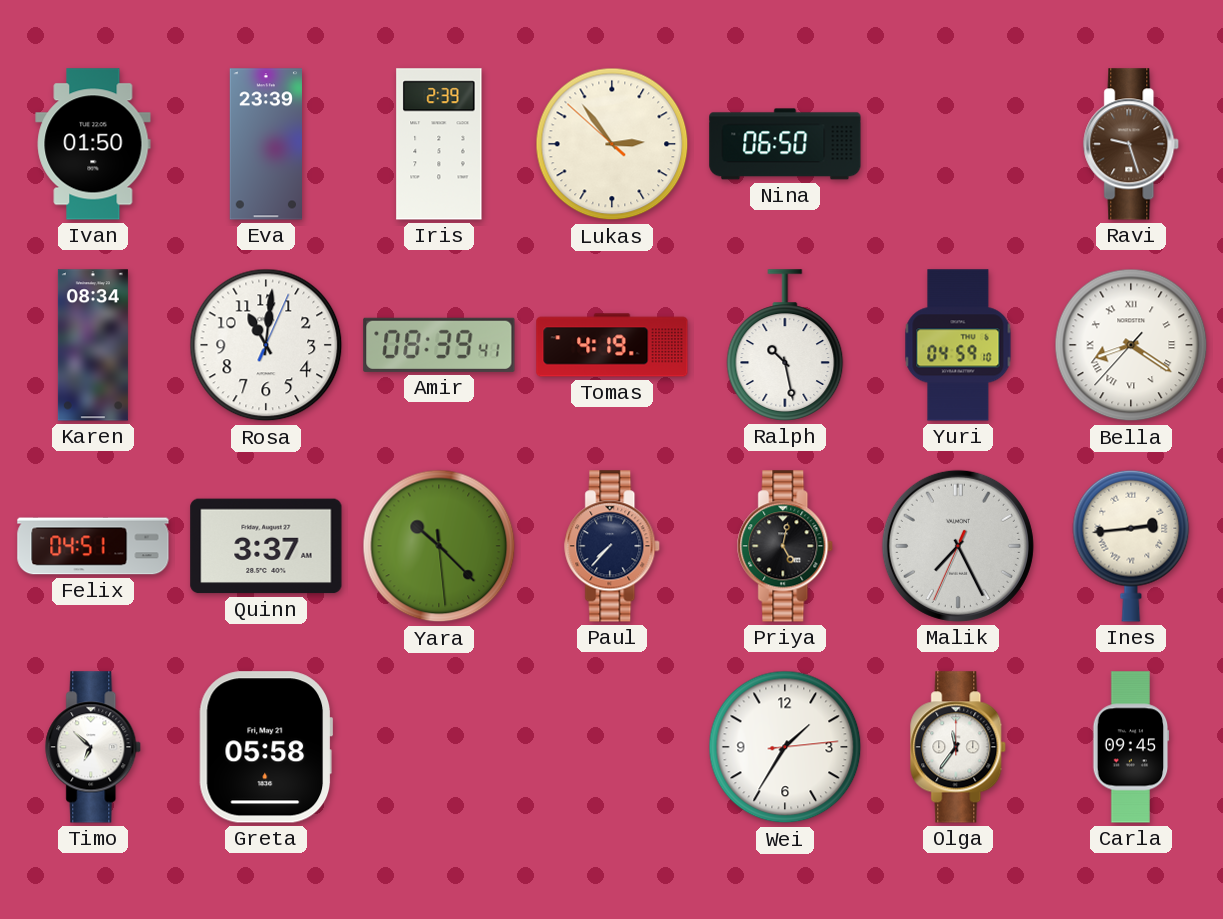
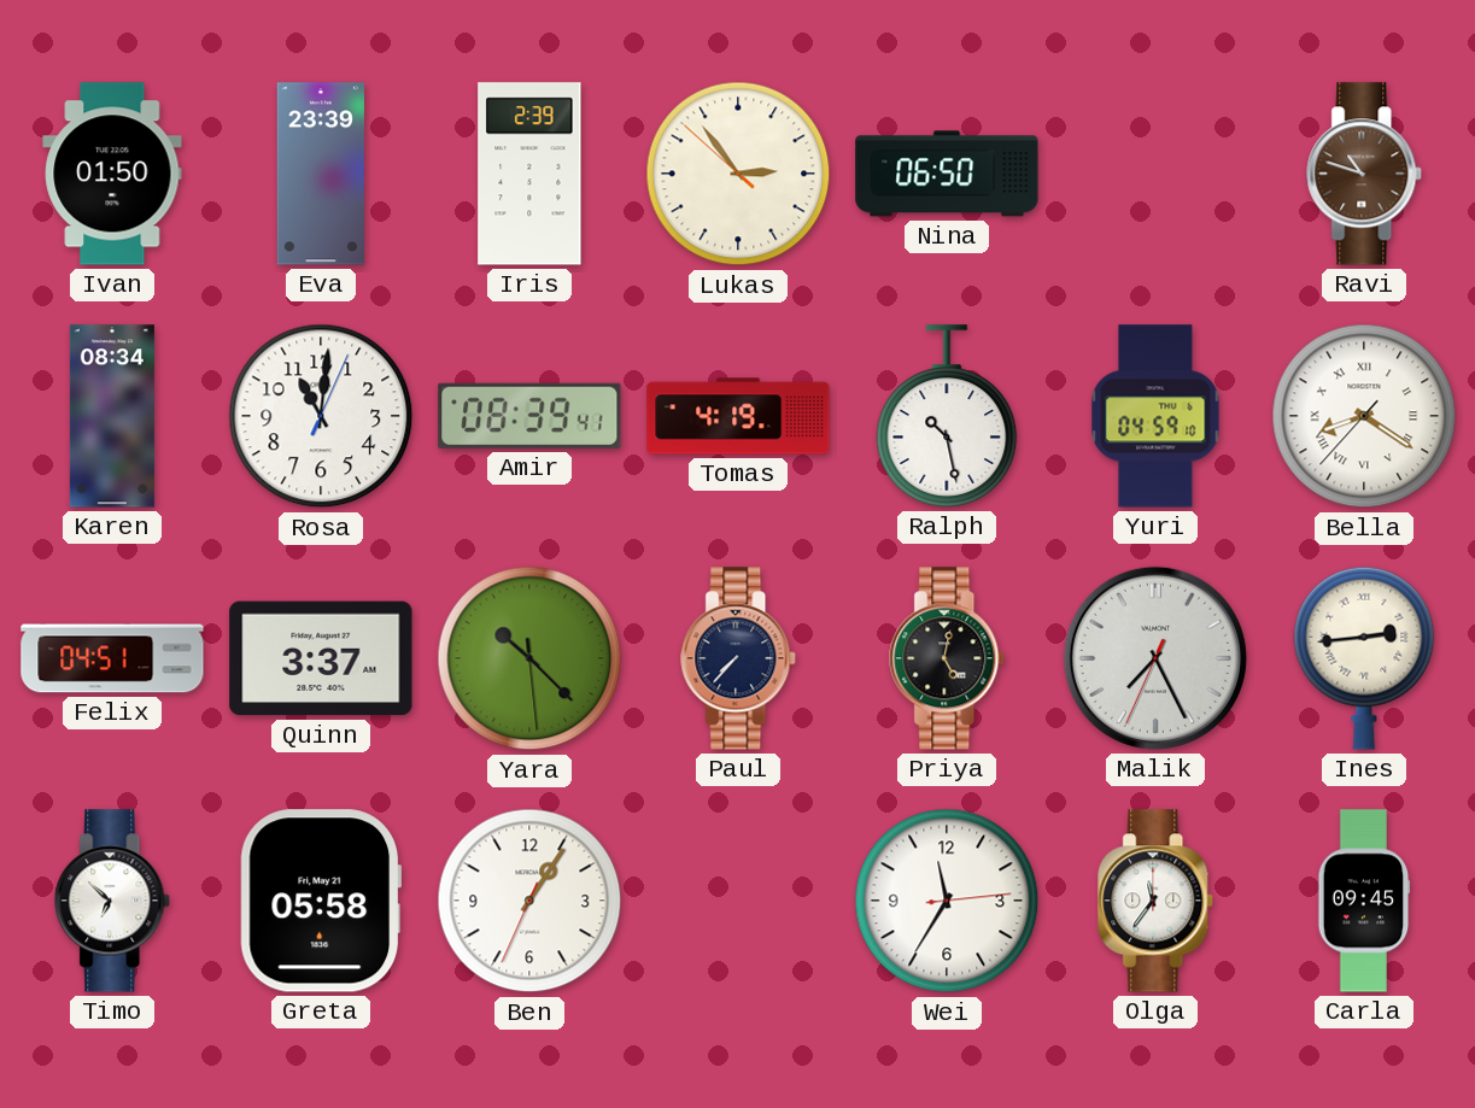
Ravi: 9:27 -> 10:48 (1365, 174)
Ben: none -> 1:05 (529, 901)
Wei: 1:35 -> 11:35 (947, 901)
